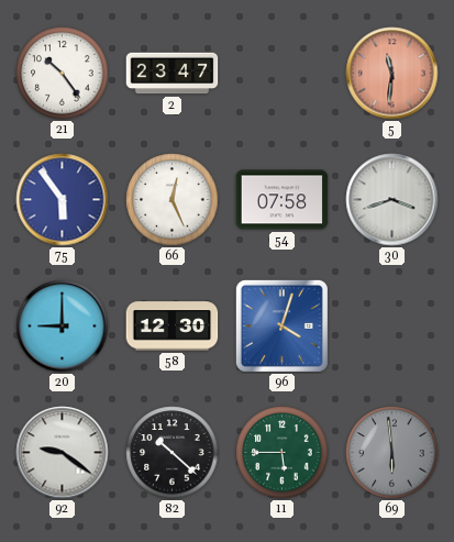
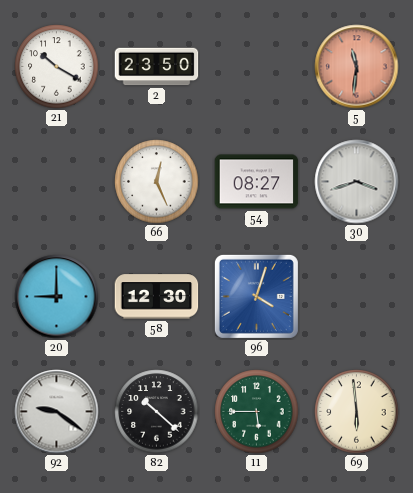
21: 10:24 -> 10:20 (57, 67)
2: 23:47 -> 23:50 (157, 67)
75: 5:54 -> none (63, 200)
54: 07:58 -> 08:27 (257, 182)
69 dial: grey -> cream (357, 412)
